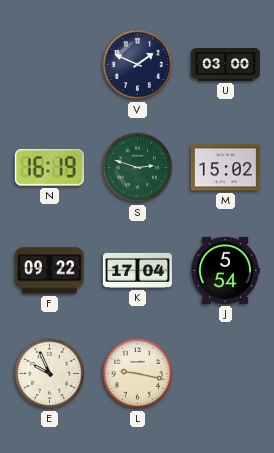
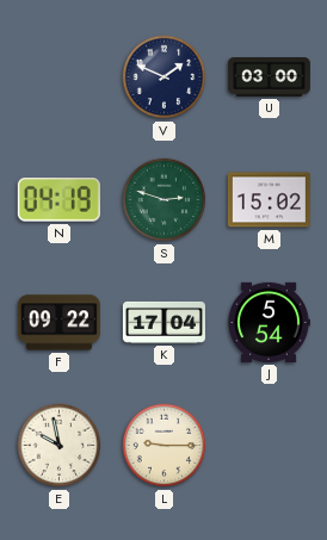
N: 16:19 -> 04:19 (58, 200)
E: 9:56 -> 9:58 (60, 446)
L: 9:17 -> 9:15 (165, 446)
